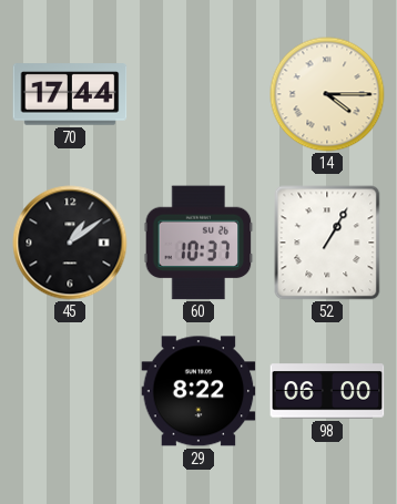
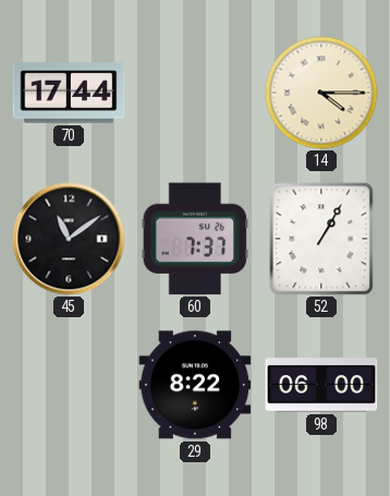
45: 1:09 -> 11:09 (69, 239)
60: 10:37 -> 7:37 (195, 239)
